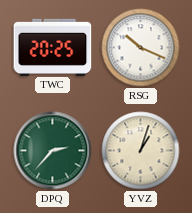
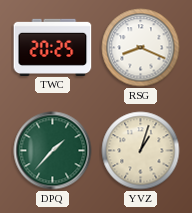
RSG: 10:19 -> 8:19 (141, 48)
DPQ: 2:37 -> 1:37 (53, 151)
